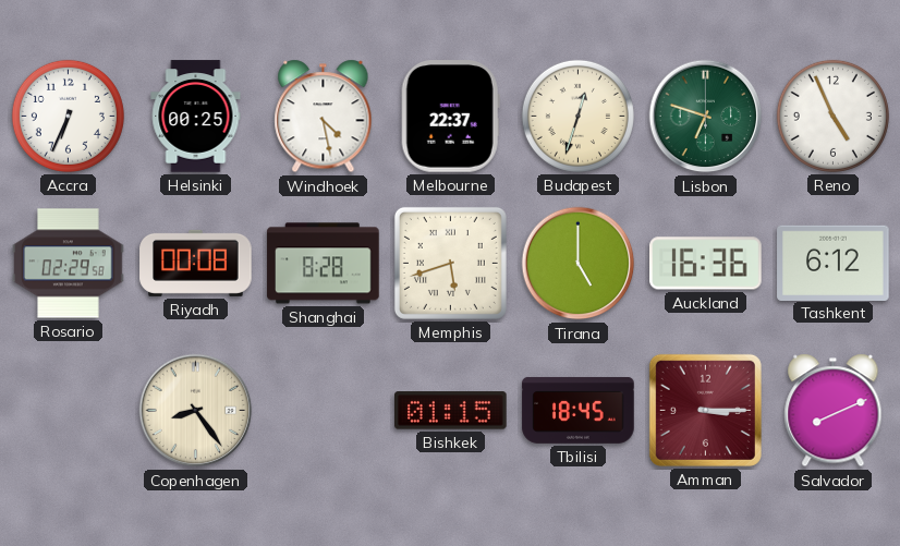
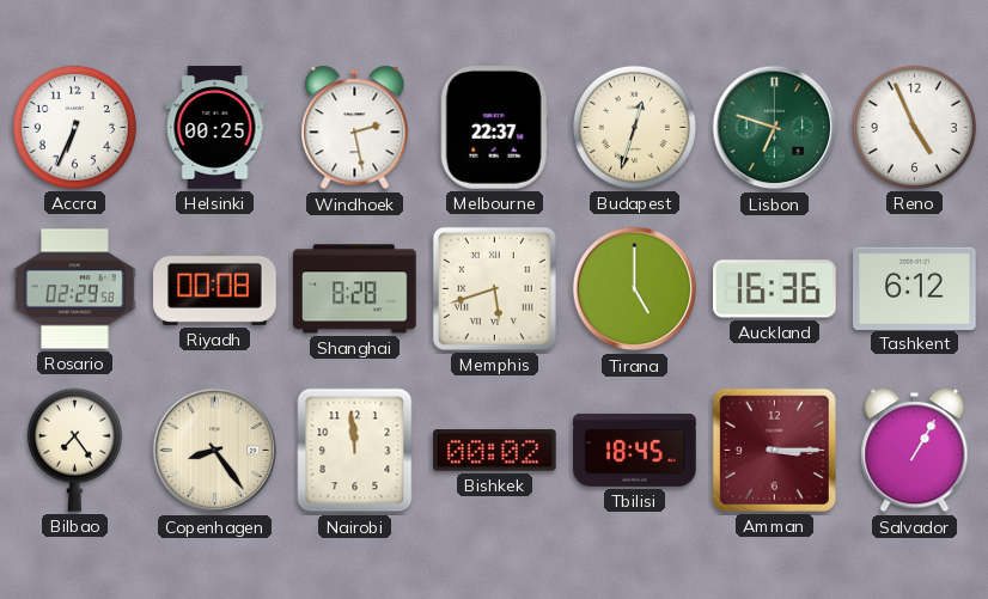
Windhoek: 4:28 -> 2:28 (355, 128)
Bilbao: none -> 7:24 (74, 450)
Nairobi: none -> 11:59 (355, 451)
Bishkek: 01:15 -> 00:02 (495, 451)
Salvador: 8:11 -> 1:05 (915, 451)
